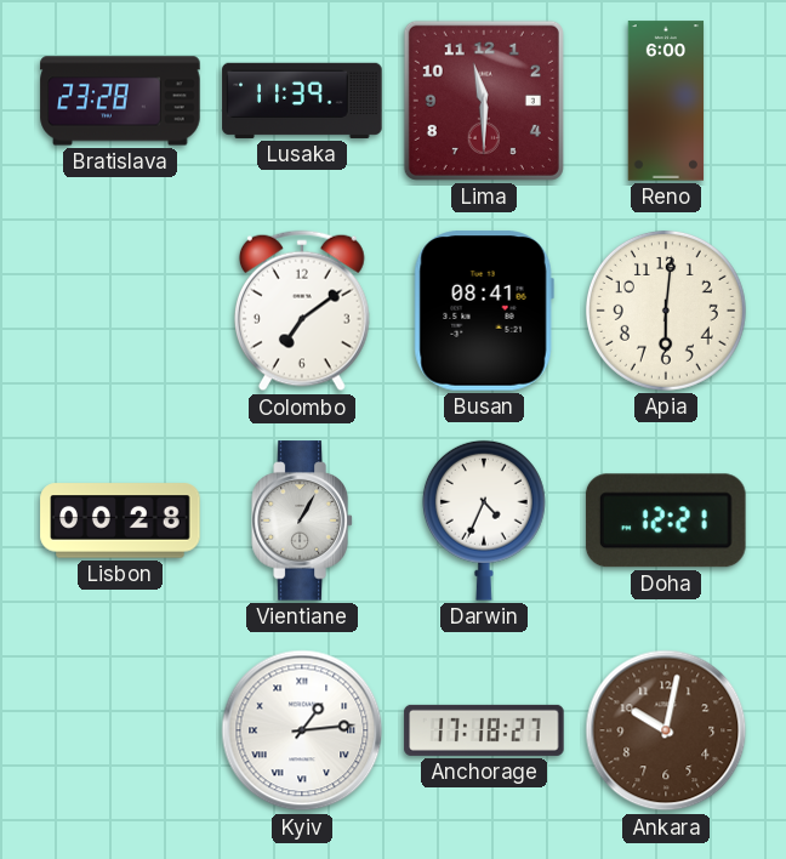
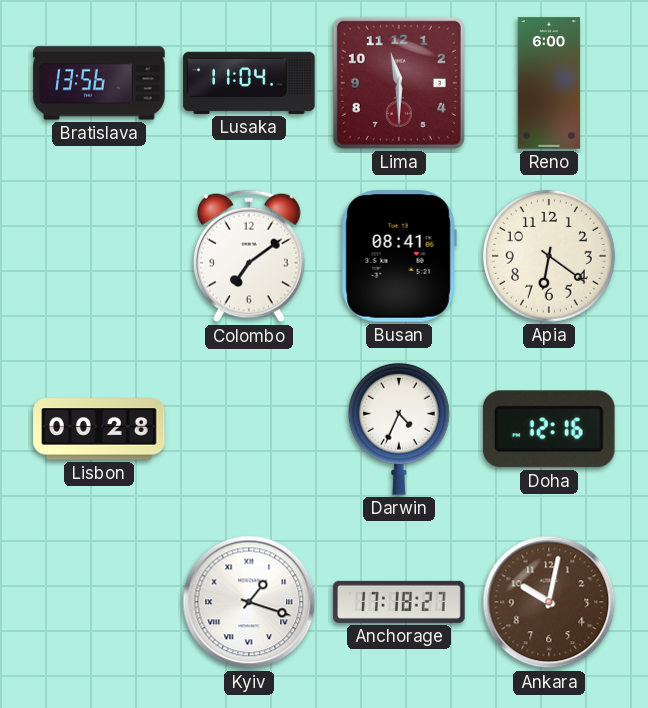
Bratislava: 23:28 -> 13:56 (99, 83)
Lusaka: 11:39 -> 11:04 (249, 83)
Apia: 6:01 -> 6:21 (549, 256)
Vientiane: 1:05 -> none (302, 520)
Doha: 12:21 -> 12:16 (549, 429)
Kyiv: 1:14 -> 1:18 (249, 602)
